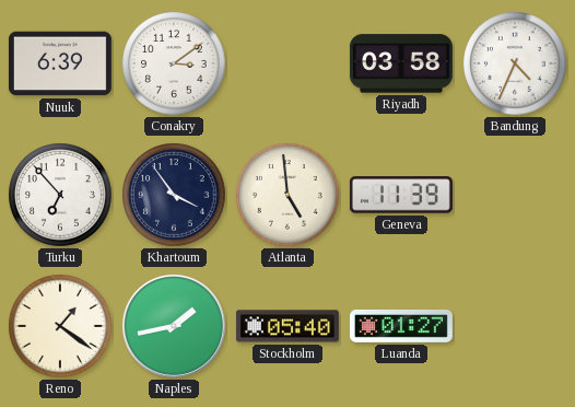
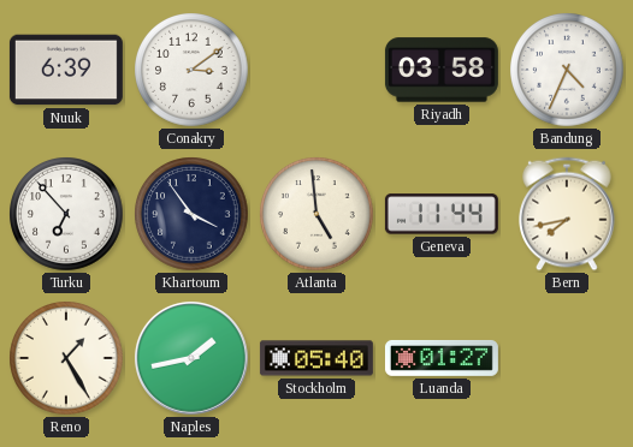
Geneva: 11:39 -> 11:44 (442, 214)
Bern: none -> 7:43 (568, 214)
Reno: 1:21 -> 1:25 (66, 358)
